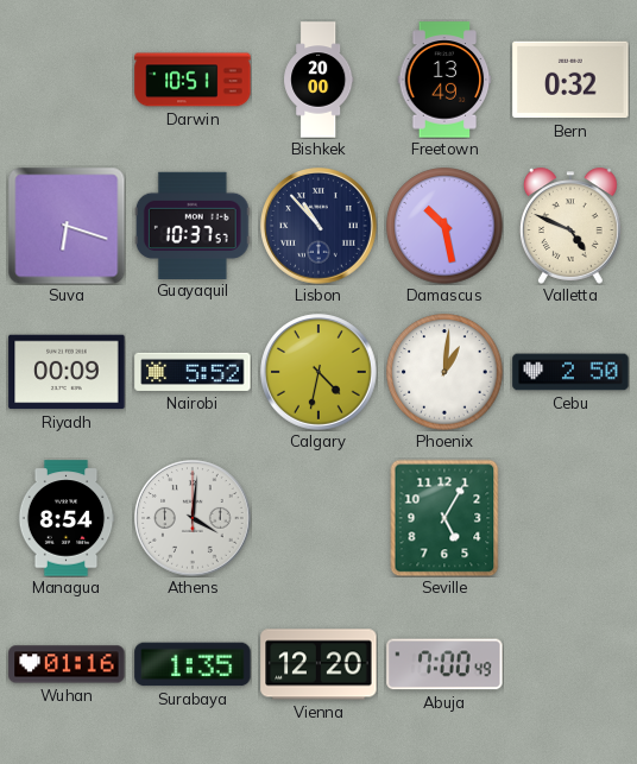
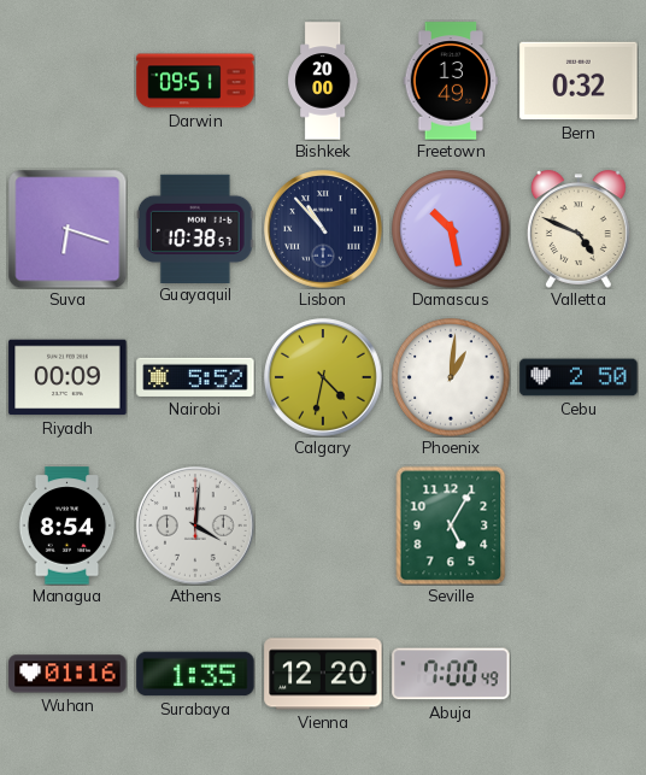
Darwin: 10:51 -> 09:51 (195, 81)
Guayaquil: 10:37 -> 10:38 (195, 228)
